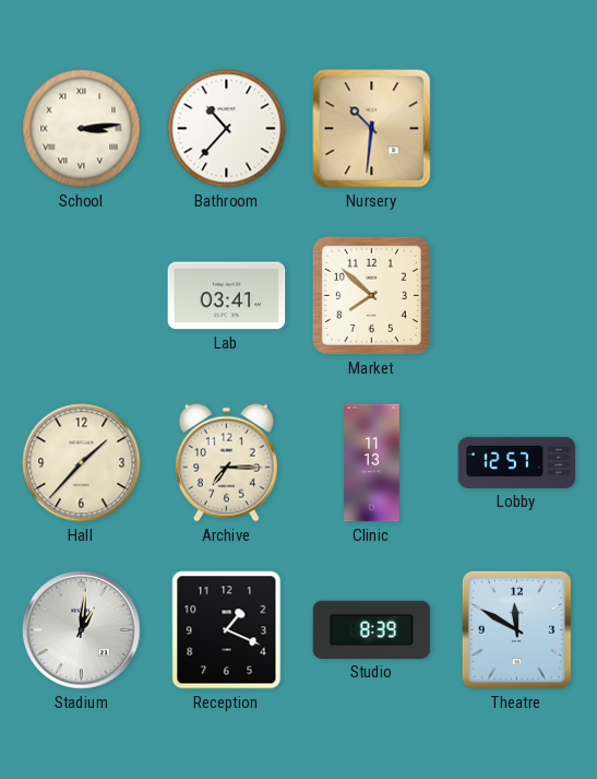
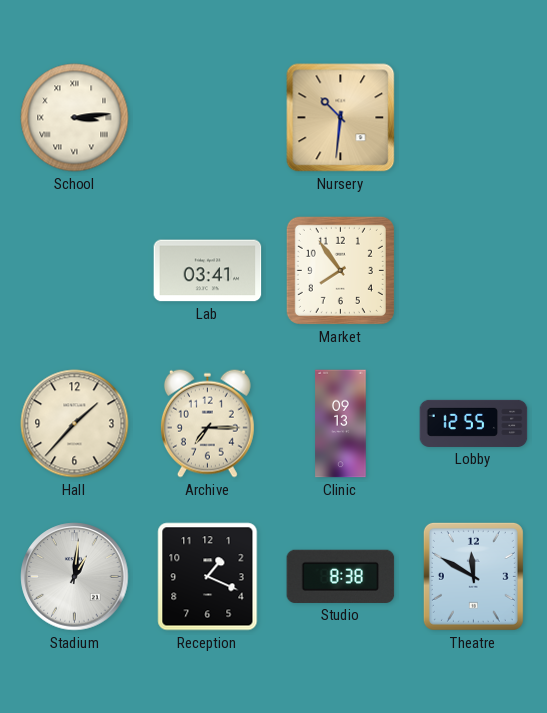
Bathroom: 10:37 -> none (227, 129)
Market: 7:52 -> 7:54 (340, 270)
Clinic: 11:13 -> 09:13 (341, 424)
Lobby: 12:57 -> 12:55 (474, 423)
Studio: 8:39 -> 8:38 (341, 576)
